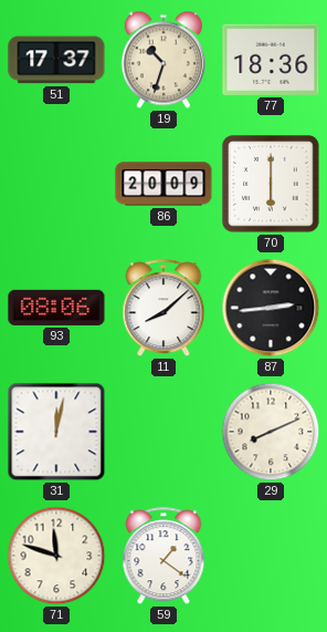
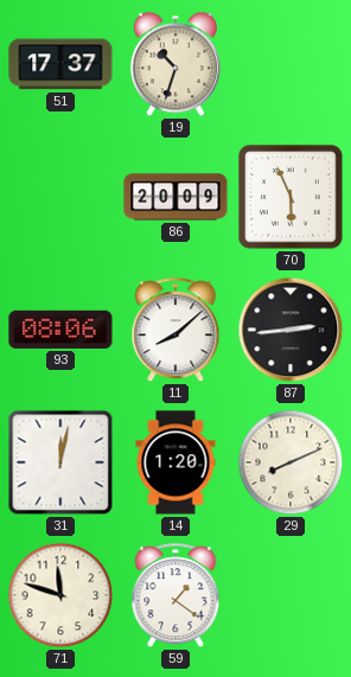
77: 18:36 -> none (271, 60)
70: 6:00 -> 5:56 (291, 197)
14: none -> 1:20 (175, 462)
